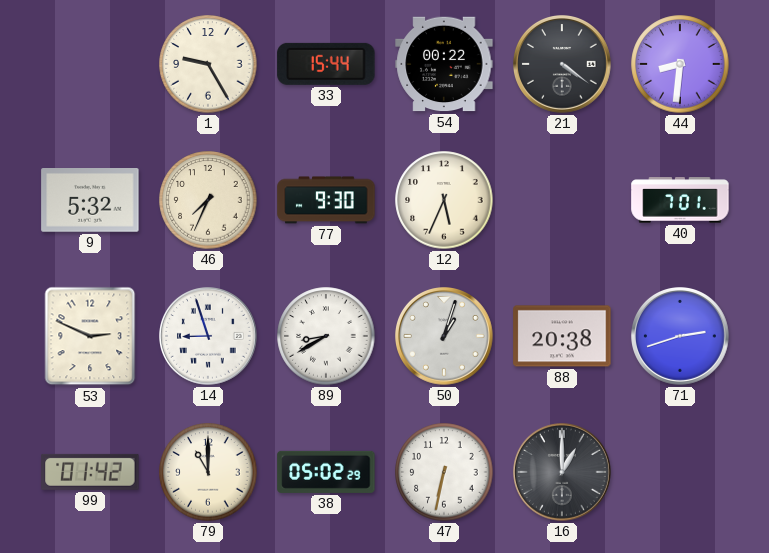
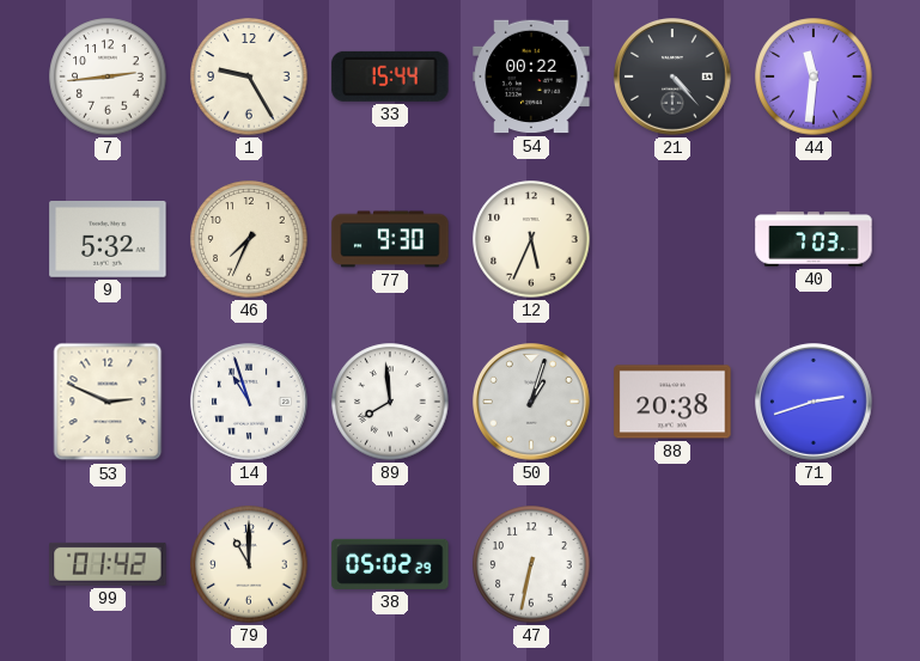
7: none -> 2:44 (108, 76)
21: 4:21 -> 4:23 (674, 78)
44: 8:31 -> 11:31 (814, 76)
40: 7:01 -> 7:03 (814, 239)
14: 8:57 -> 10:57 (250, 403)
89: 8:40 -> 7:59 (390, 402)
16: 1:00 -> none (563, 473)
